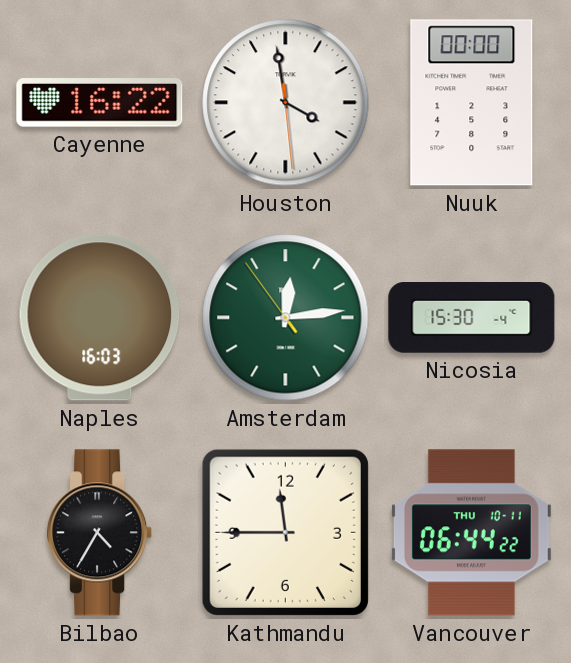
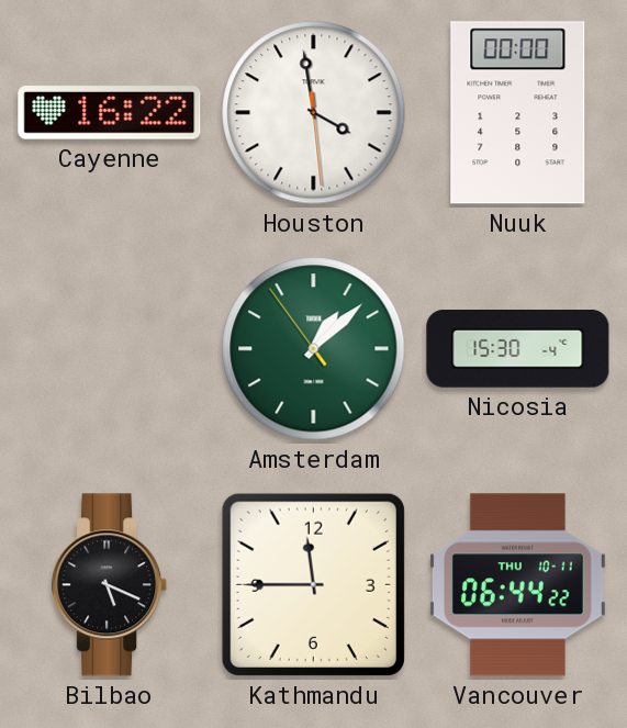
Naples: 16:03 -> none (100, 318)
Amsterdam: 12:13 -> 1:07 (314, 349)
Bilbao: 4:35 -> 5:19 (110, 585)
